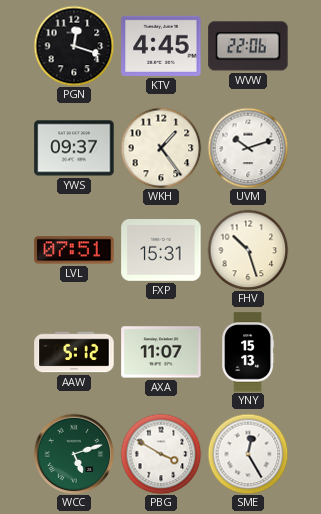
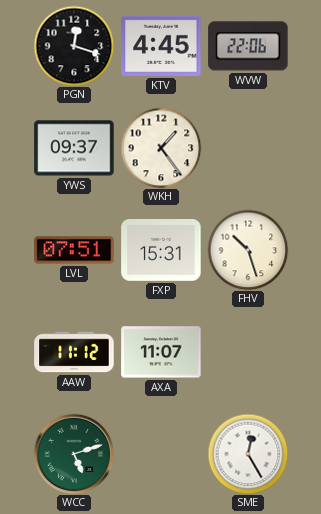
UVM: 10:12 -> none (248, 148)
AAW: 5:12 -> 11:12 (74, 352)
YNY: 15:13 -> none (248, 352)
PBG: 3:50 -> none (161, 454)
